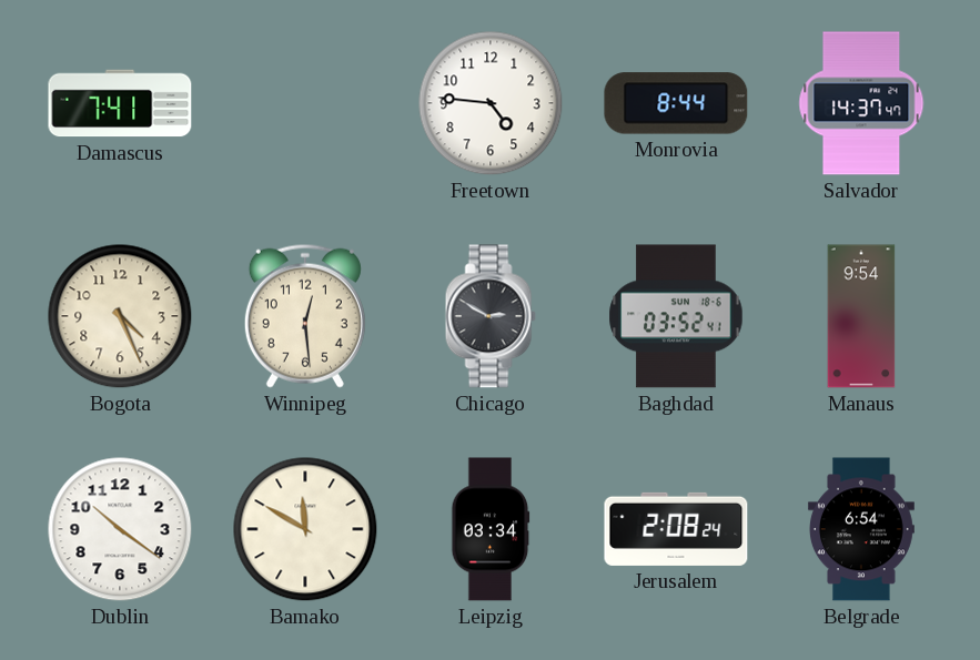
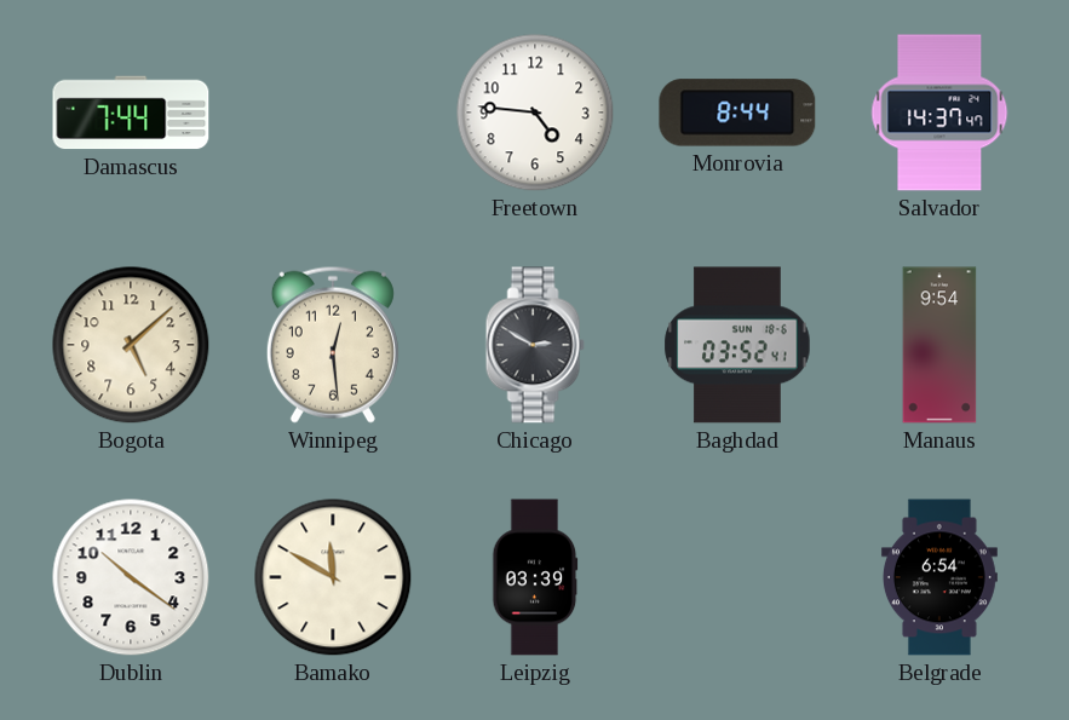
Damascus: 7:41 -> 7:44 (131, 113)
Bogota: 4:26 -> 5:08 (131, 345)
Leipzig: 03:34 -> 03:39 (535, 577)
Jerusalem: 2:08 -> none (676, 529)
